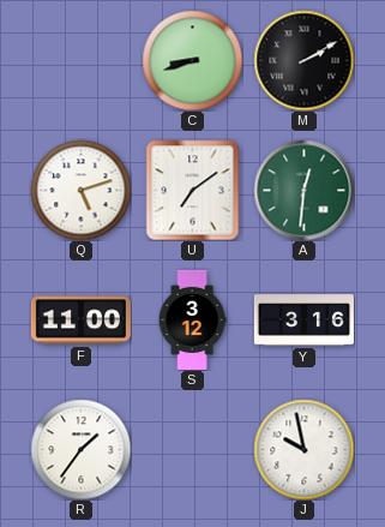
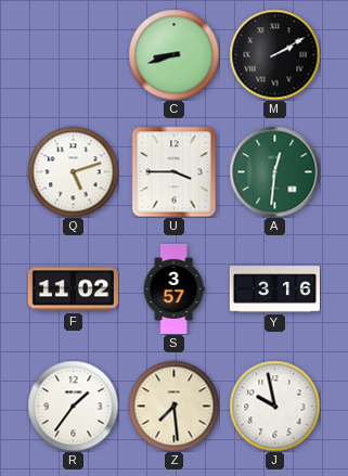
U: 7:09 -> 3:45 (175, 171)
F: 11:00 -> 11:02 (73, 290)
S: 3:12 -> 3:57 (173, 288)
Z: none -> 7:29 (173, 406)
